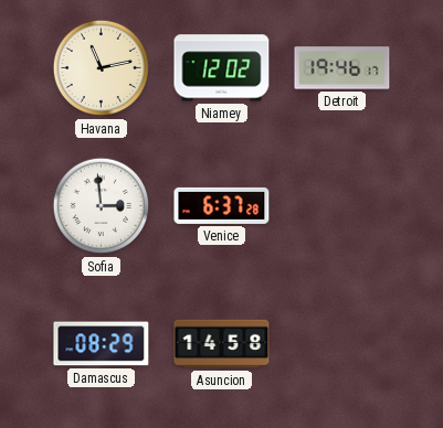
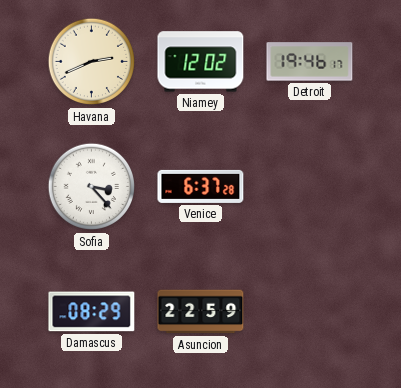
Havana: 11:13 -> 2:41 (92, 62)
Sofia: 2:59 -> 3:23 (92, 187)
Asuncion: 14:58 -> 22:59 (201, 312)
